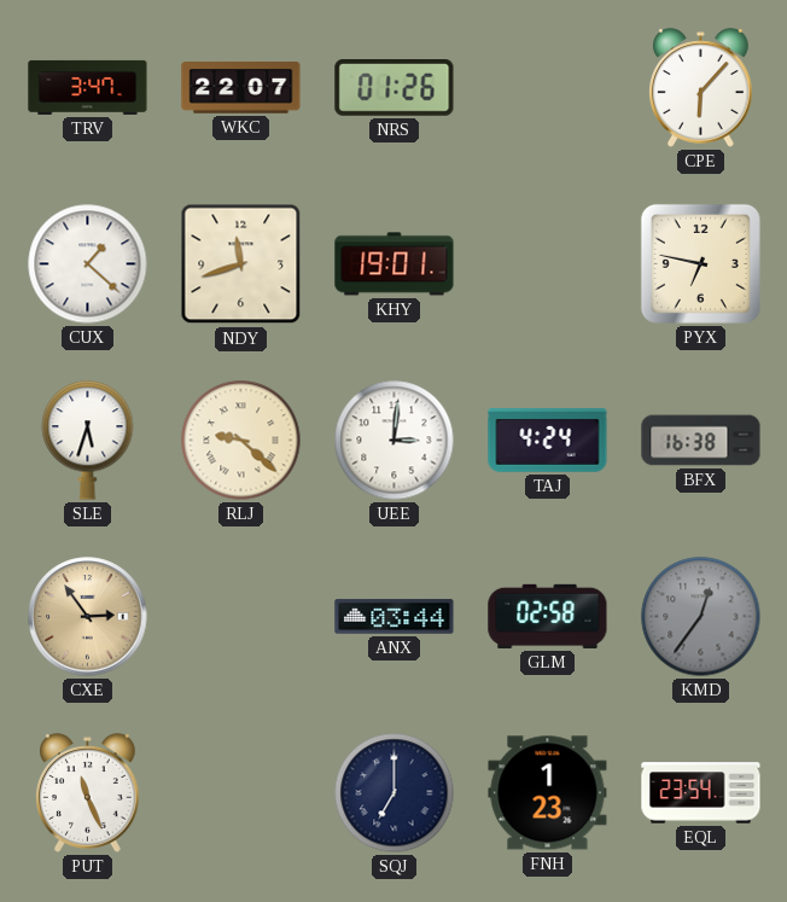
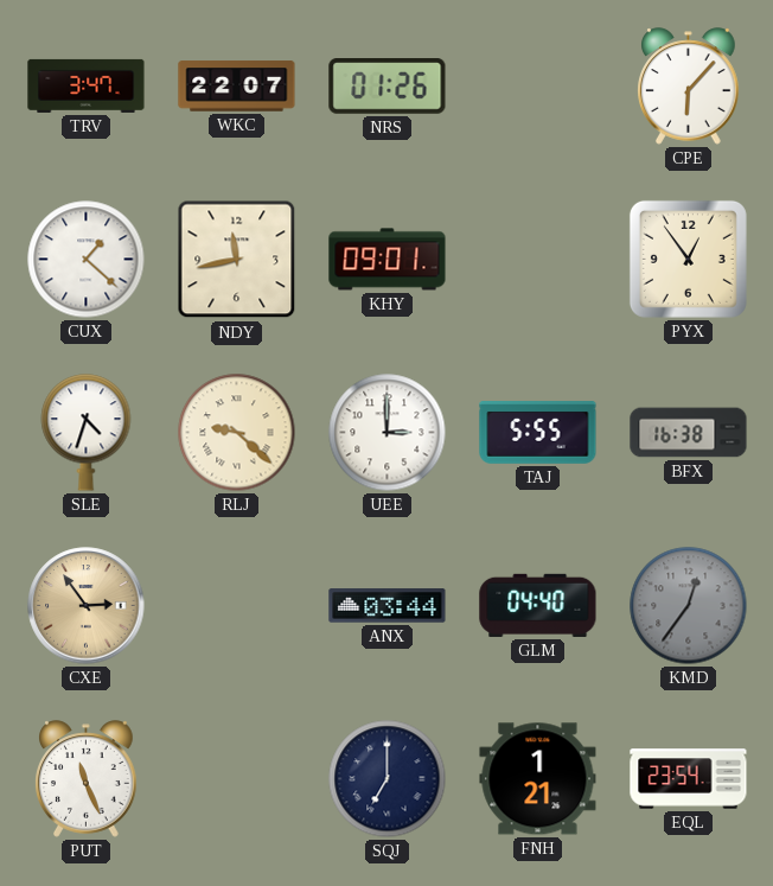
NDY: 11:42 -> 11:43 (237, 260)
KHY: 19:01 -> 09:01 (388, 260)
PYX: 6:47 -> 12:54 (688, 259)
SLE: 5:33 -> 4:33 (87, 433)
UEE: 3:01 -> 3:00 (388, 433)
TAJ: 4:24 -> 5:55 (538, 433)
GLM: 02:58 -> 04:40 (538, 605)
FNH: 1:23 -> 1:21 (538, 779)
